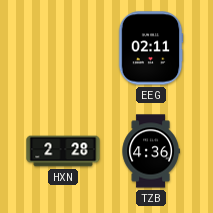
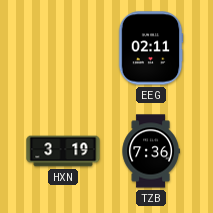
HXN: 2:28 -> 3:19 (63, 151)
TZB: 4:36 -> 7:36 (151, 151)
